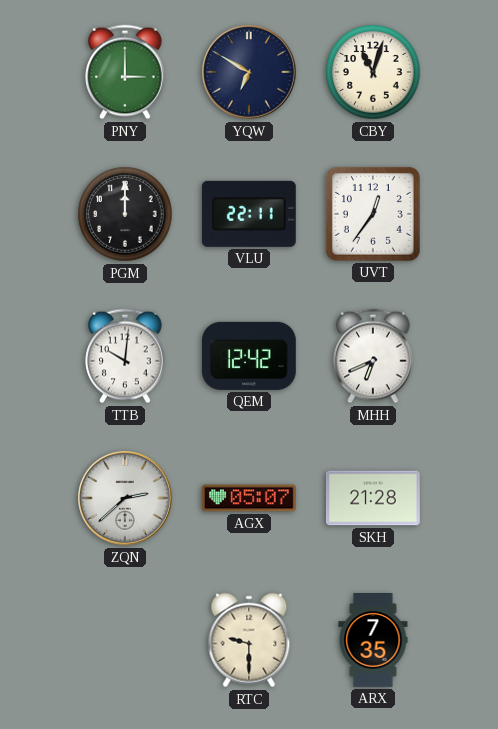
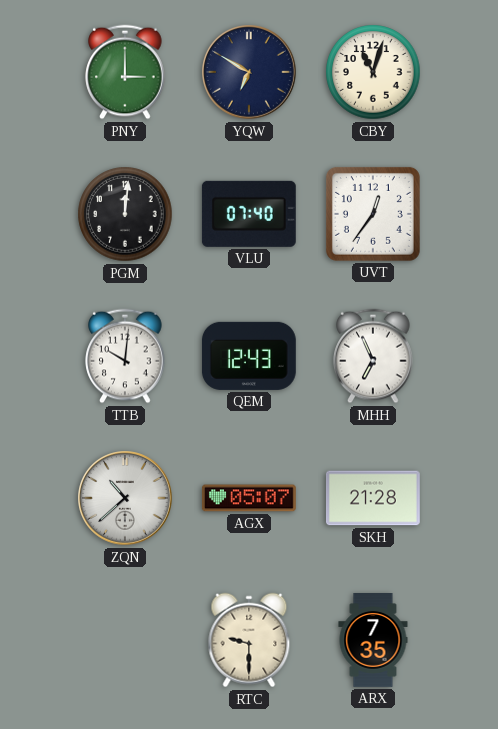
PGM: 12:00 -> 12:01 (125, 214)
VLU: 22:11 -> 07:40 (249, 214)
QEM: 12:42 -> 12:43 (249, 356)
MHH: 6:41 -> 6:56 (373, 356)
ZQN: 2:38 -> 10:38 (126, 499)
